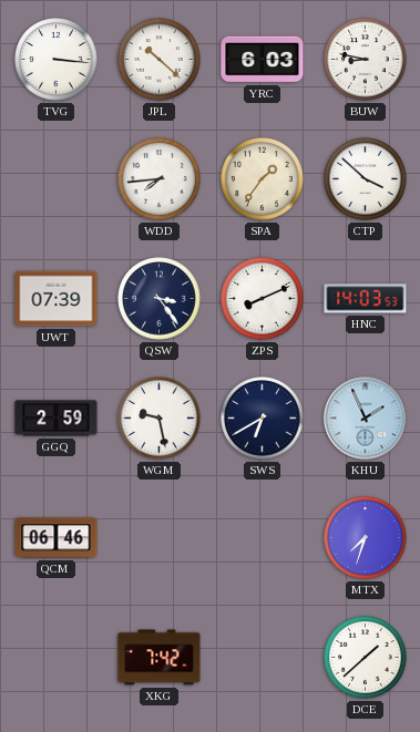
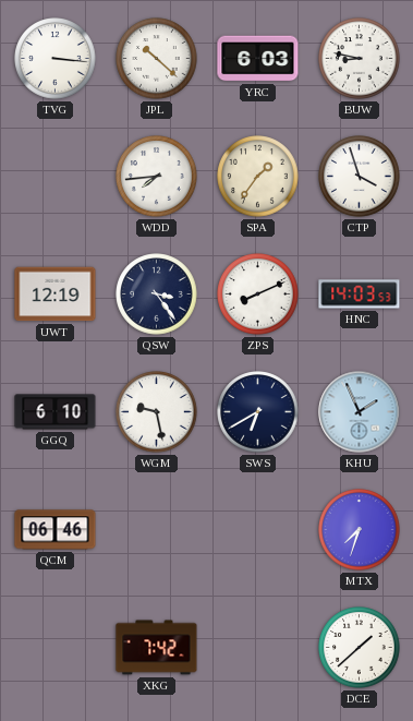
CTP: 3:52 -> 3:57 (360, 177)
UWT: 07:39 -> 12:19 (56, 295)
GGQ: 2:59 -> 6:10 (56, 412)
